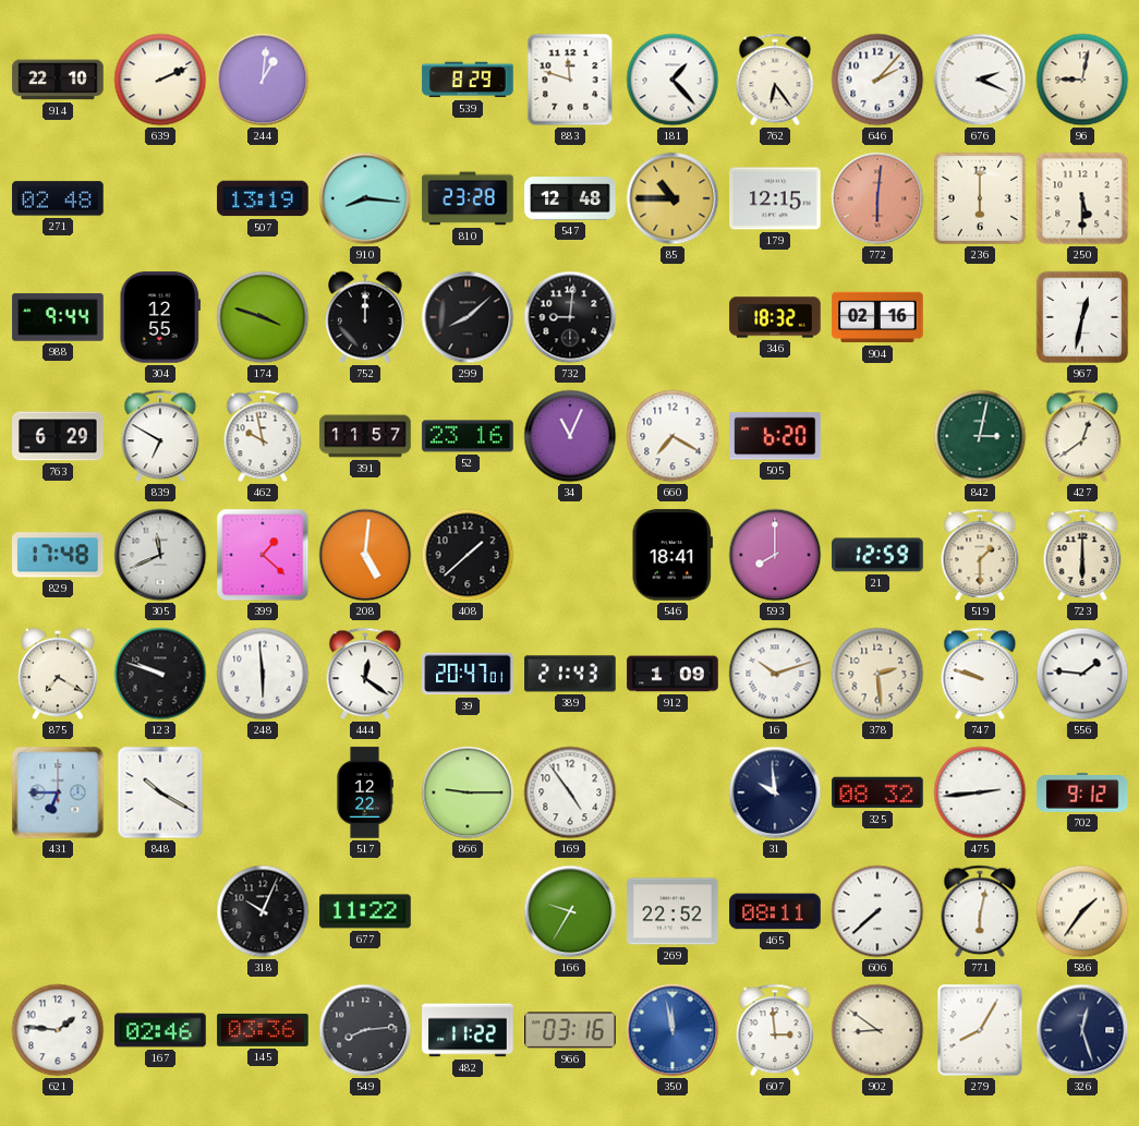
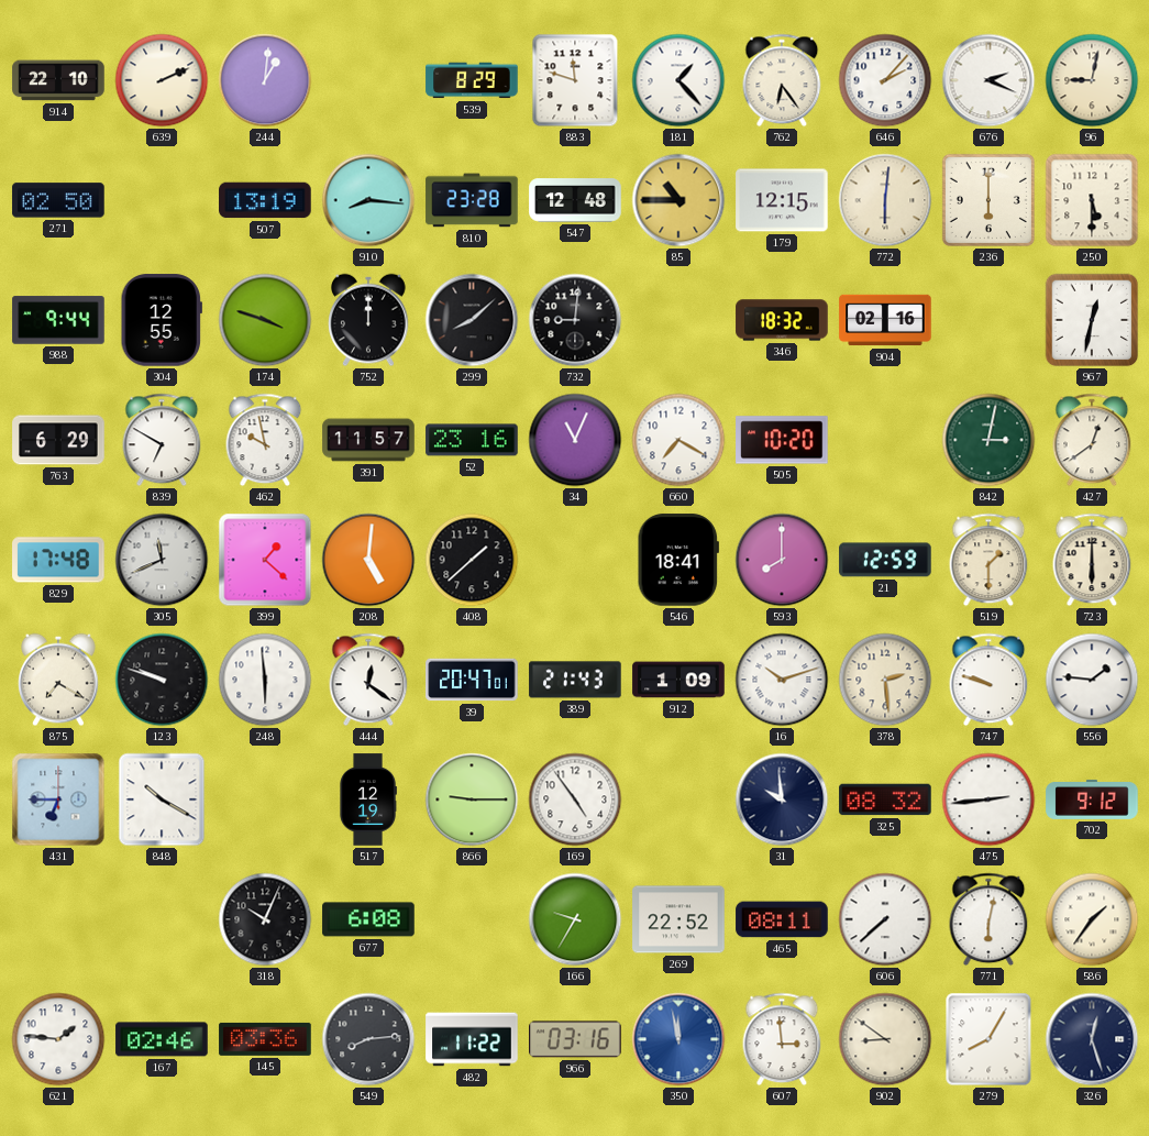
271: 02:48 -> 02:50 (58, 200)
772 dial: salmon -> cream (885, 200)
505: 6:20 -> 10:20 (782, 440)
517: 12:22 -> 12:19 (368, 799)
677: 11:22 -> 6:08 (368, 919)
